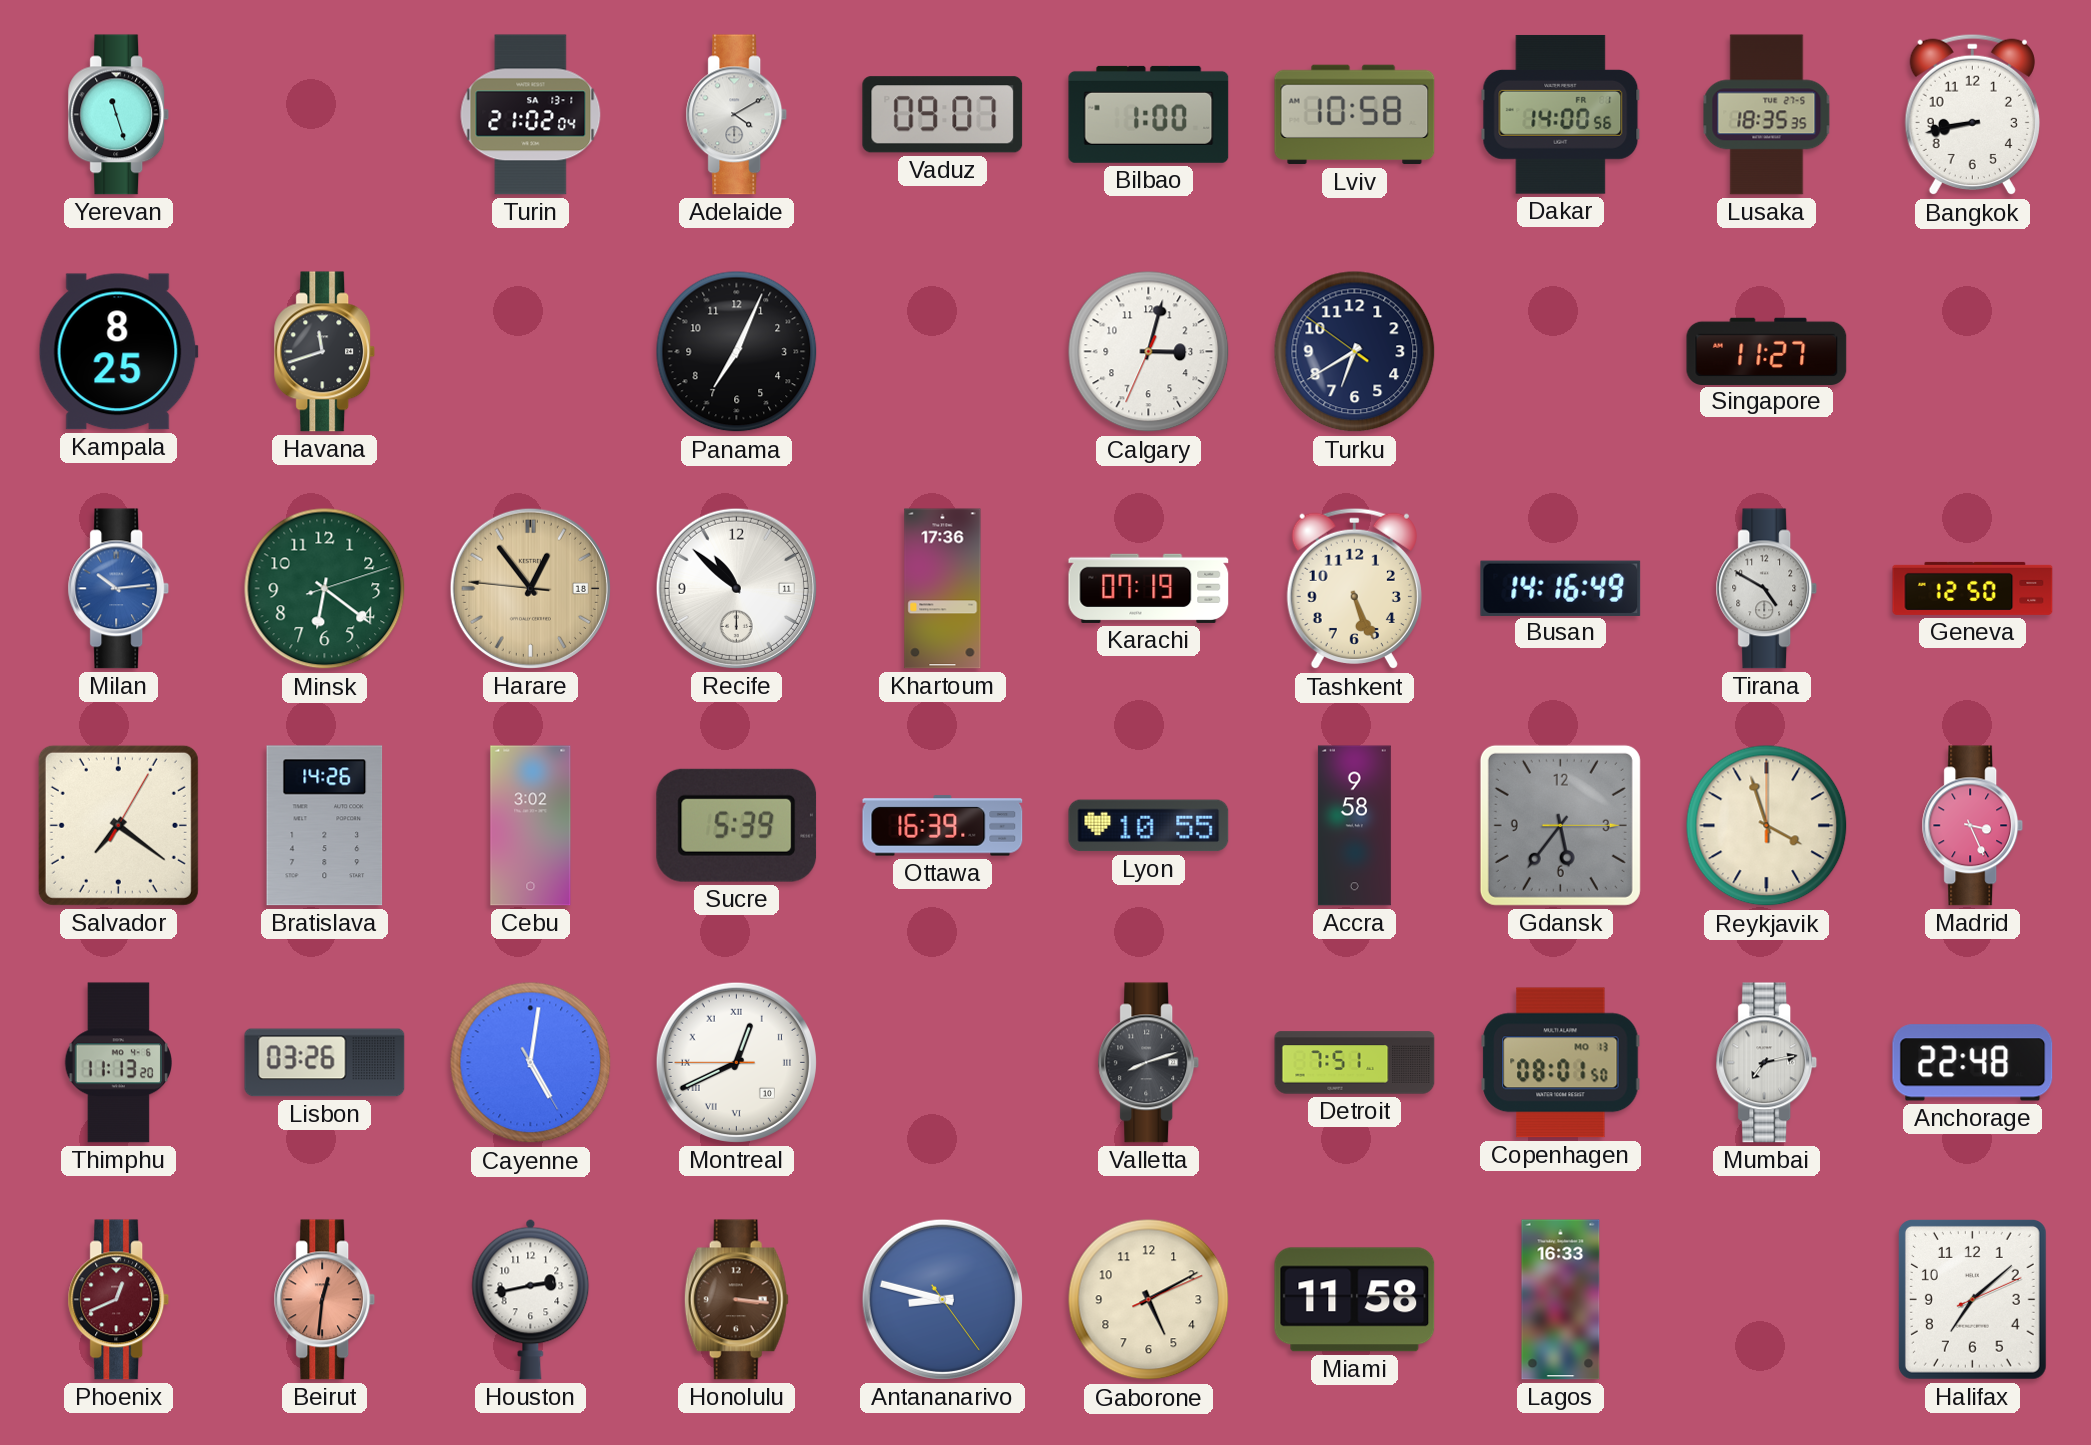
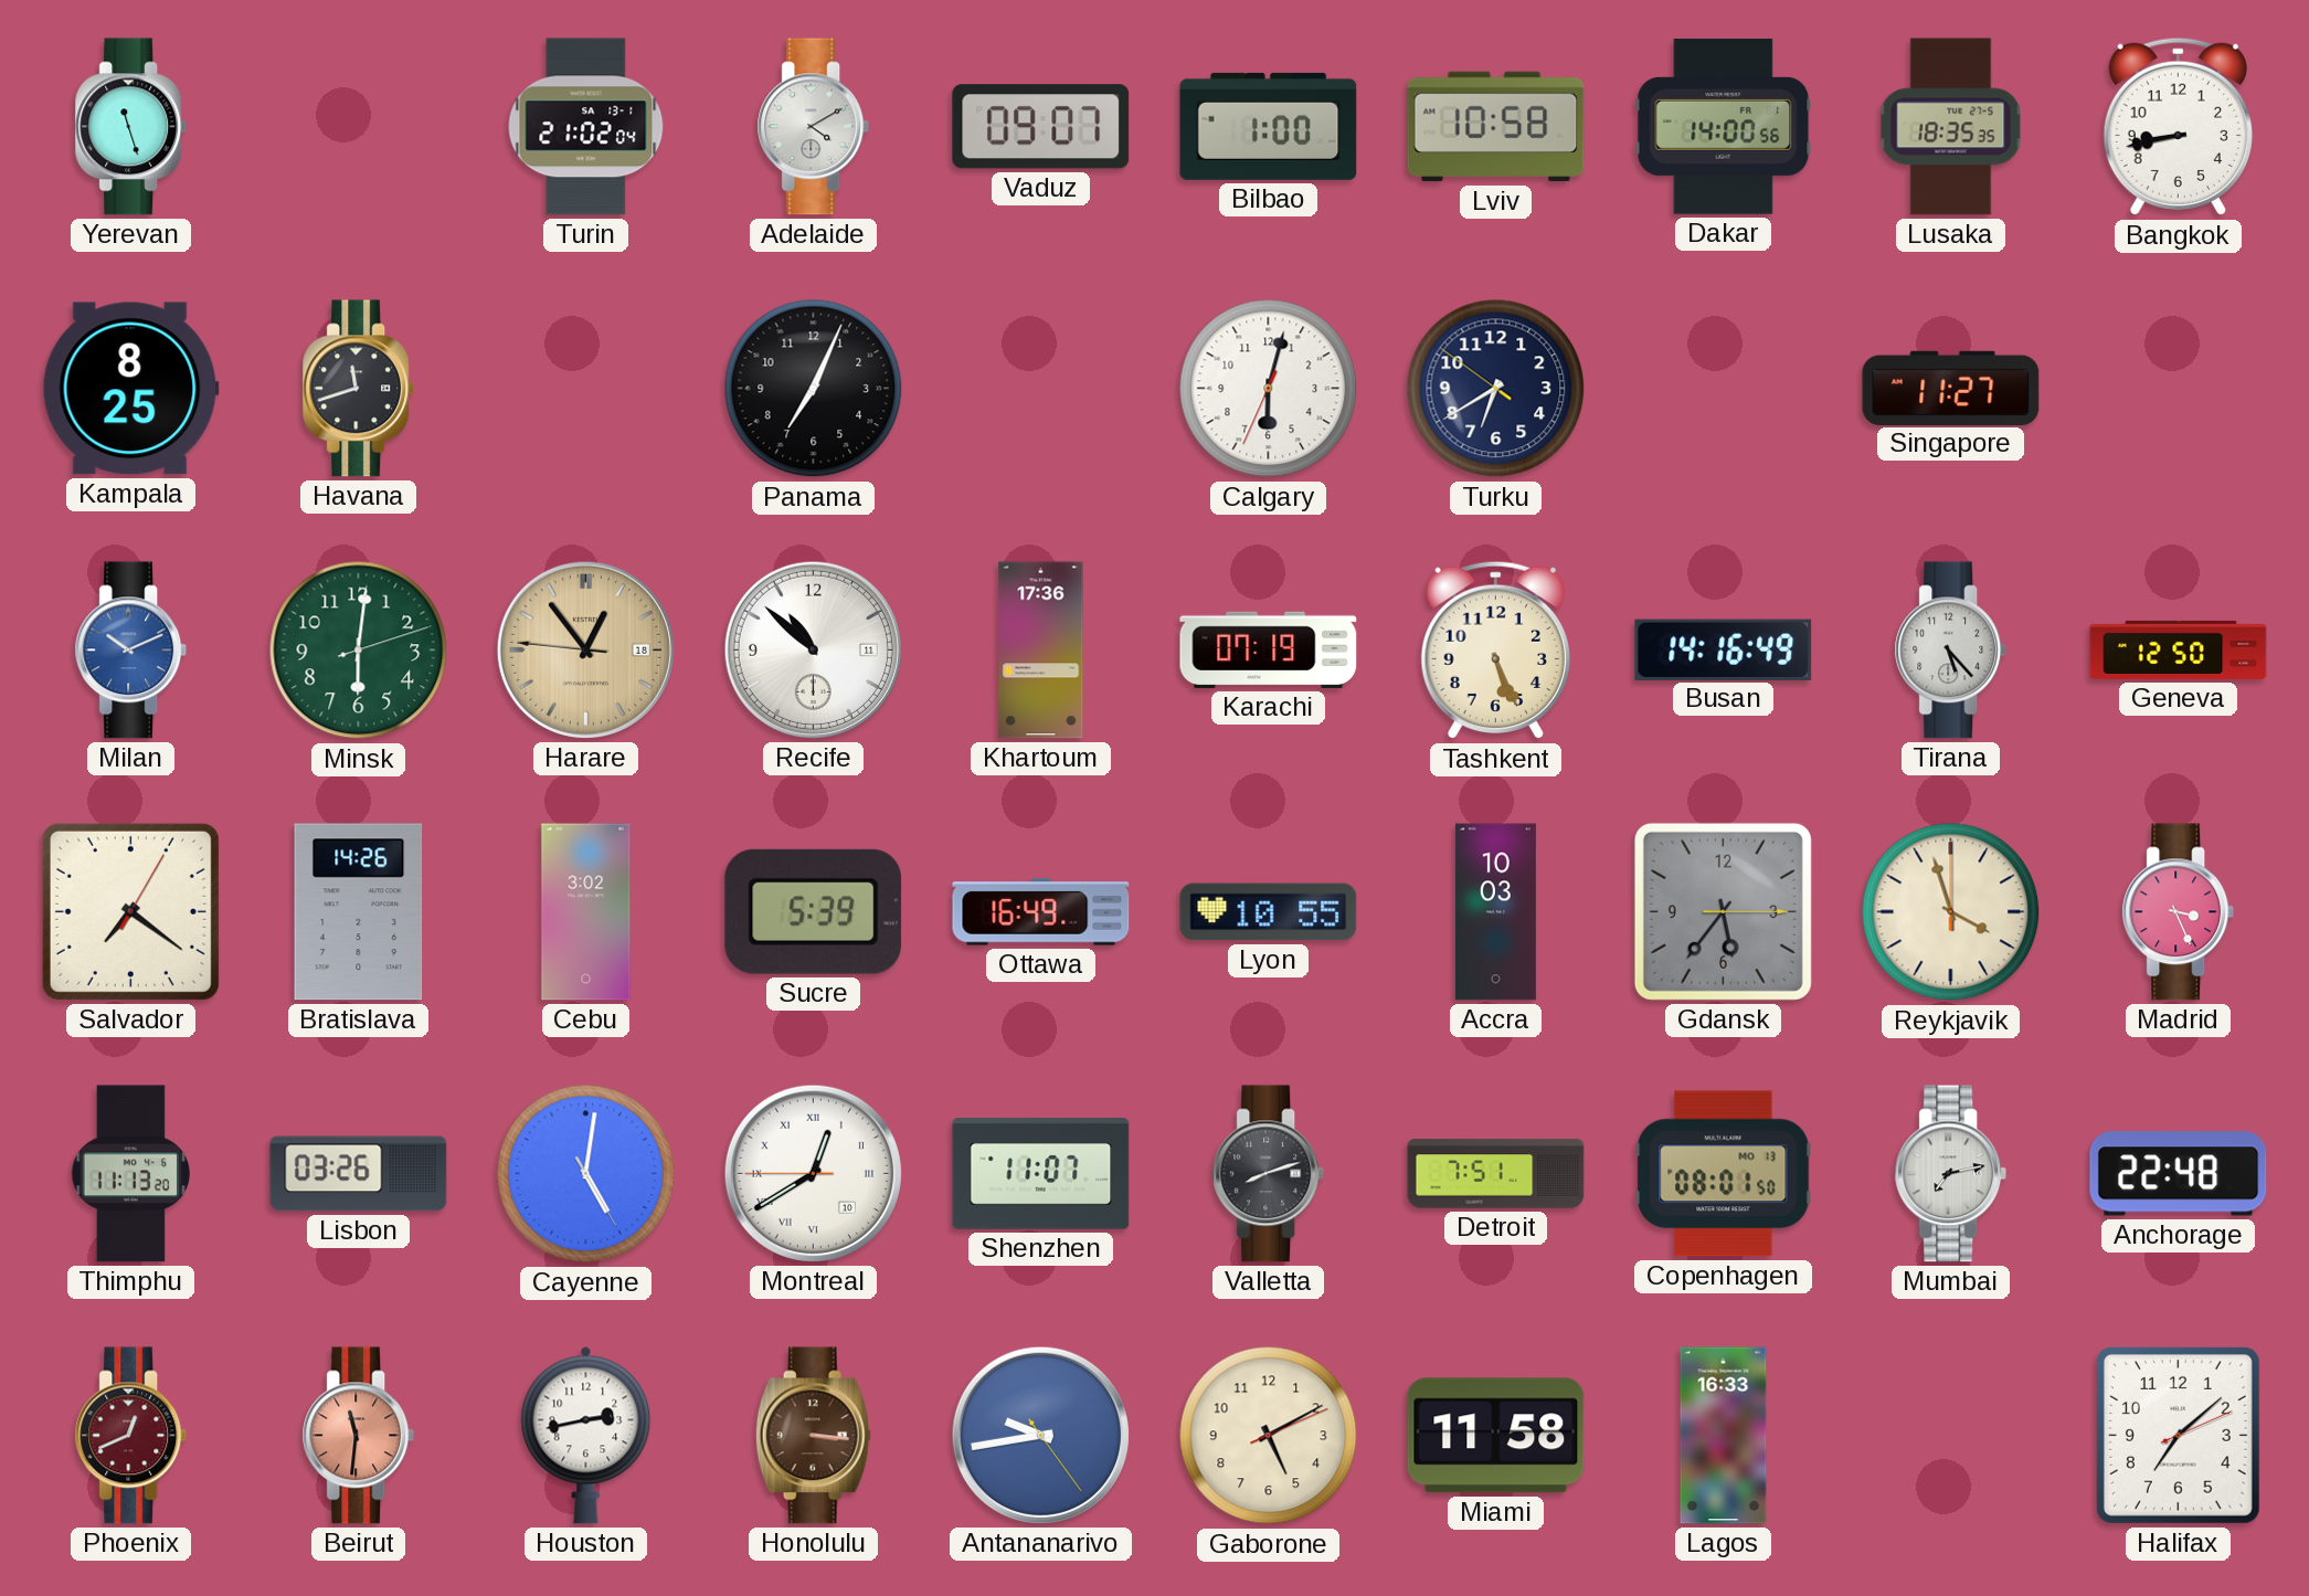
Calgary: 3:02 -> 6:02 (1269, 389)
Milan: 10:14 -> 10:11 (131, 651)
Minsk: 6:21 -> 6:01 (359, 651)
Tirana: 4:50 -> 5:23 (1951, 651)
Ottawa: 16:39 -> 16:49 (1041, 912)
Accra: 9:58 -> 10:03 (1495, 912)
Montreal: 12:40 -> 12:39 (813, 1173)
Shenzhen: none -> 11:07 (1041, 1174)
Beirut: 12:31 -> 11:31 (359, 1436)
Antananarivo: 8:47 -> 9:43 (1040, 1435)
